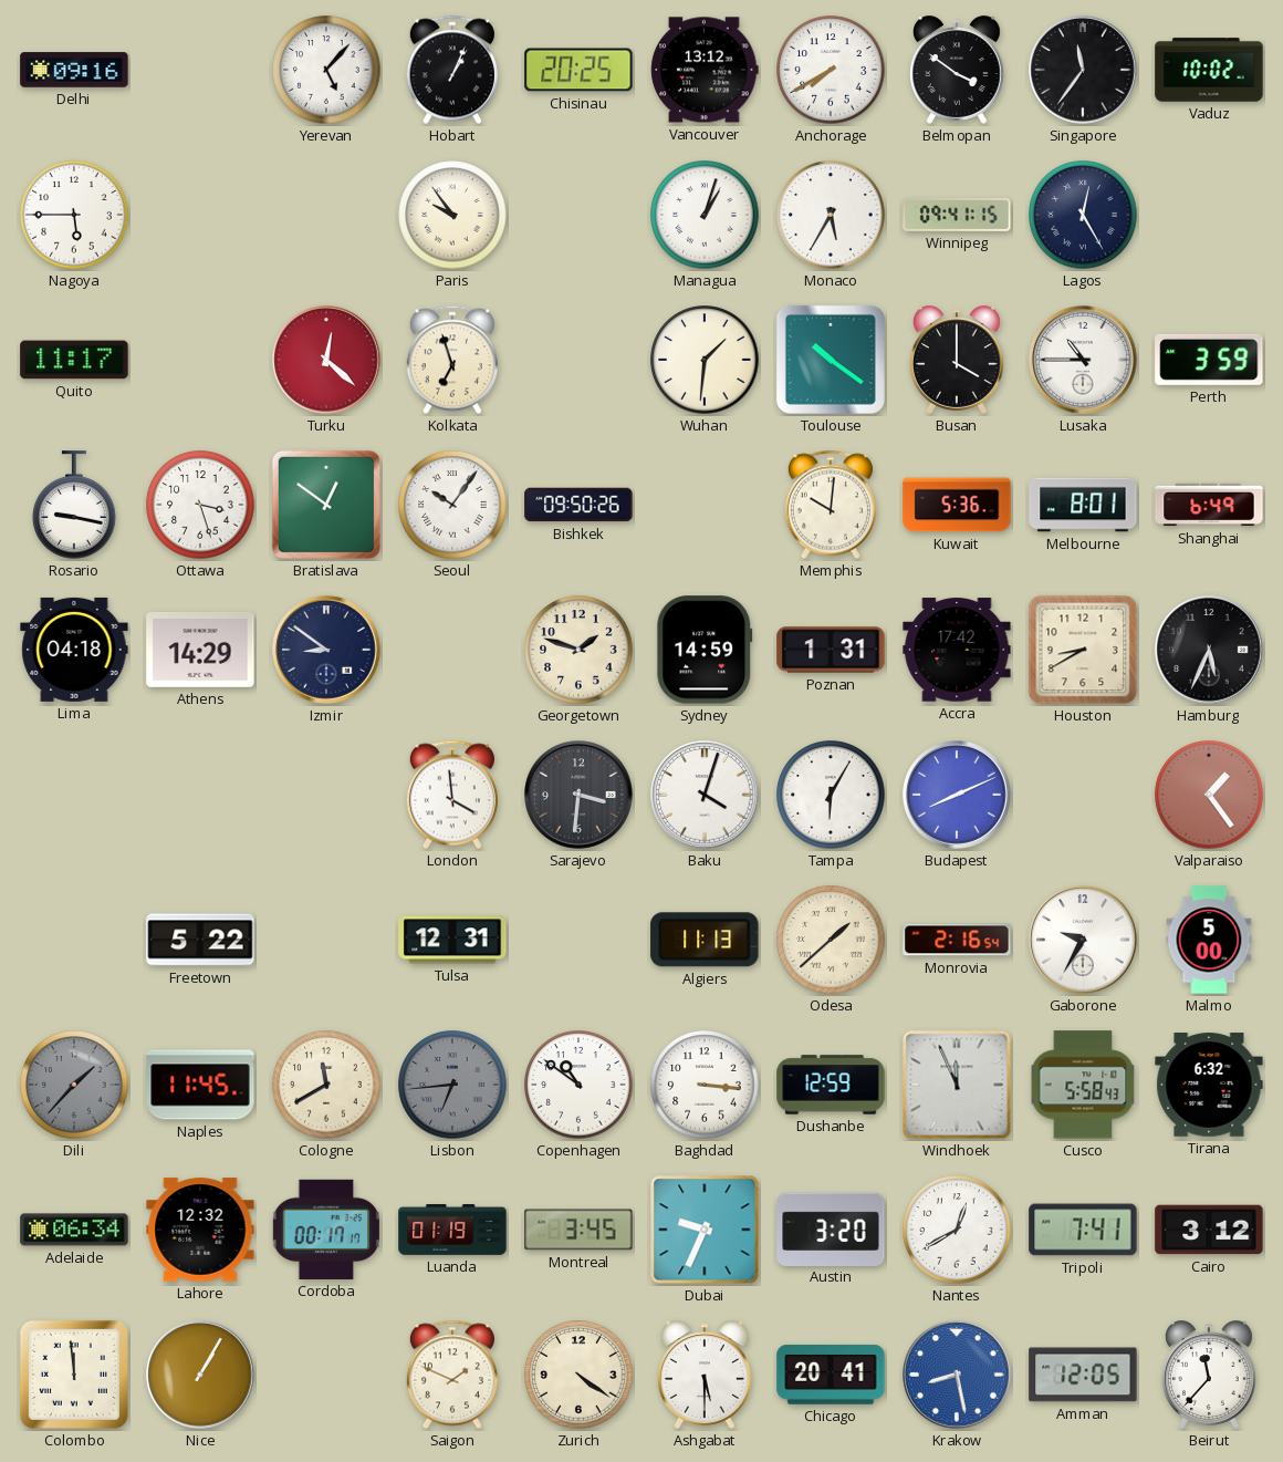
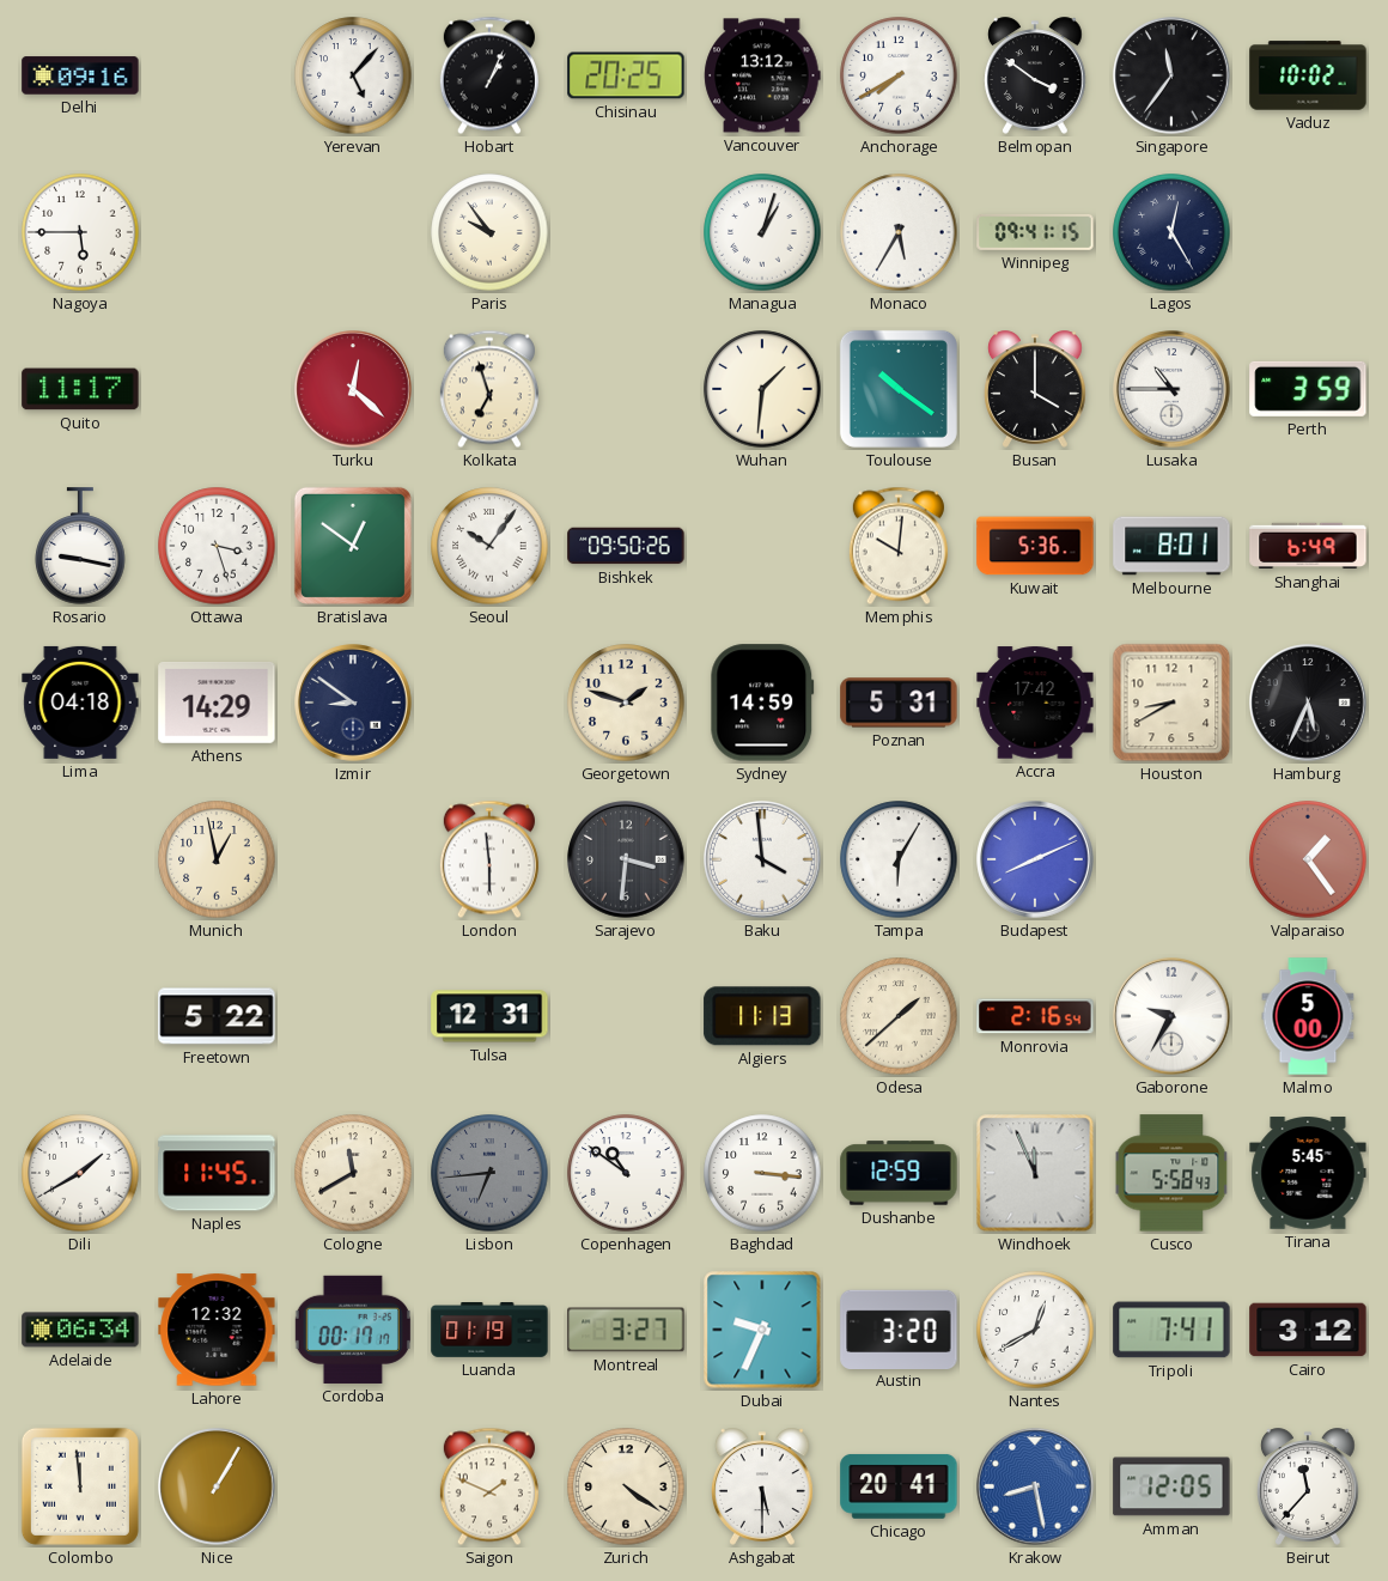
Poznan: 1:31 -> 5:31 (899, 703)
Munich: none -> 12:58 (217, 859)
London: 3:59 -> 5:59 (489, 859)
Baku: 4:03 -> 3:59 (762, 859)
Dili: 1:37 -> 1:40 (80, 1173)
Dili dial: grey -> white (80, 1173)
Tirana: 6:32 -> 5:45 (1308, 1173)
Montreal: 3:45 -> 3:27 (626, 1330)
